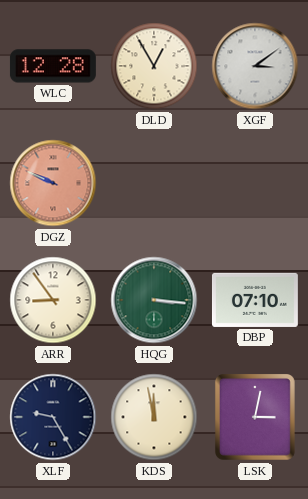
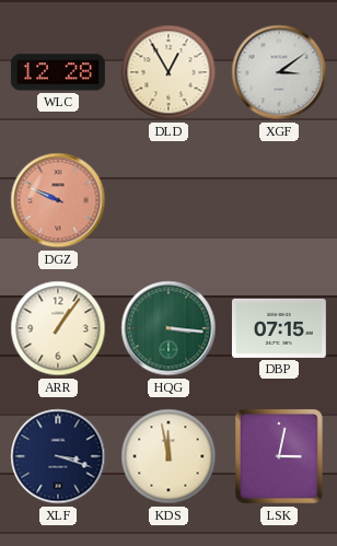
ARR: 8:54 -> 1:06 (58, 328)
DBP: 07:10 -> 07:15 (279, 328)
XLF: 9:25 -> 3:18 (58, 456)
